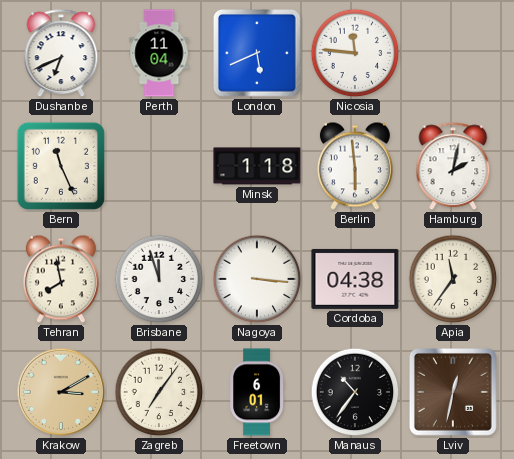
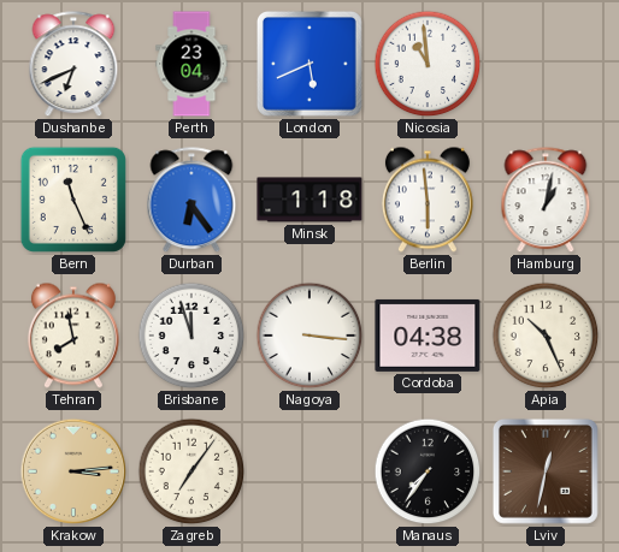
Perth: 11:04 -> 23:04 (191, 64)
Nicosia: 11:46 -> 10:59 (428, 64)
Durban: none -> 6:24 (191, 201)
Hamburg: 2:02 -> 1:02 (546, 201)
Apia: 11:36 -> 10:26 (546, 336)
Krakow: 3:10 -> 3:14 (73, 471)
Freetown: 6:01 -> none (257, 392)
Manaus: 10:36 -> 7:36 (428, 471)
